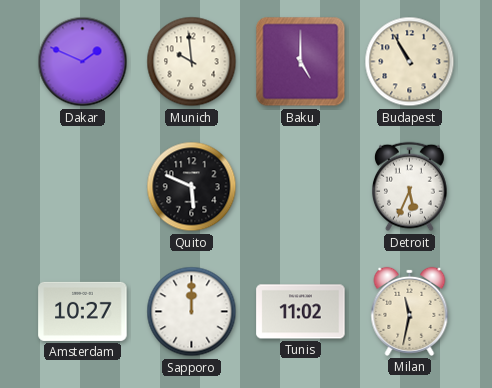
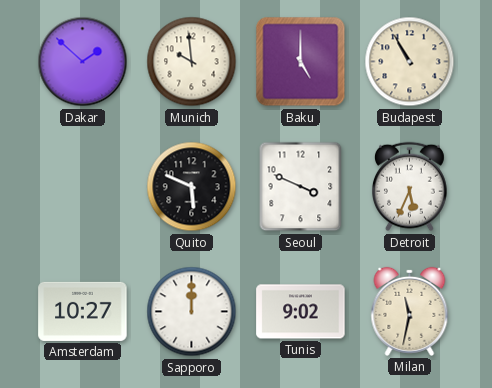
Dakar: 1:49 -> 1:52 (83, 62)
Seoul: none -> 3:49 (301, 187)
Tunis: 11:02 -> 9:02 (301, 312)
